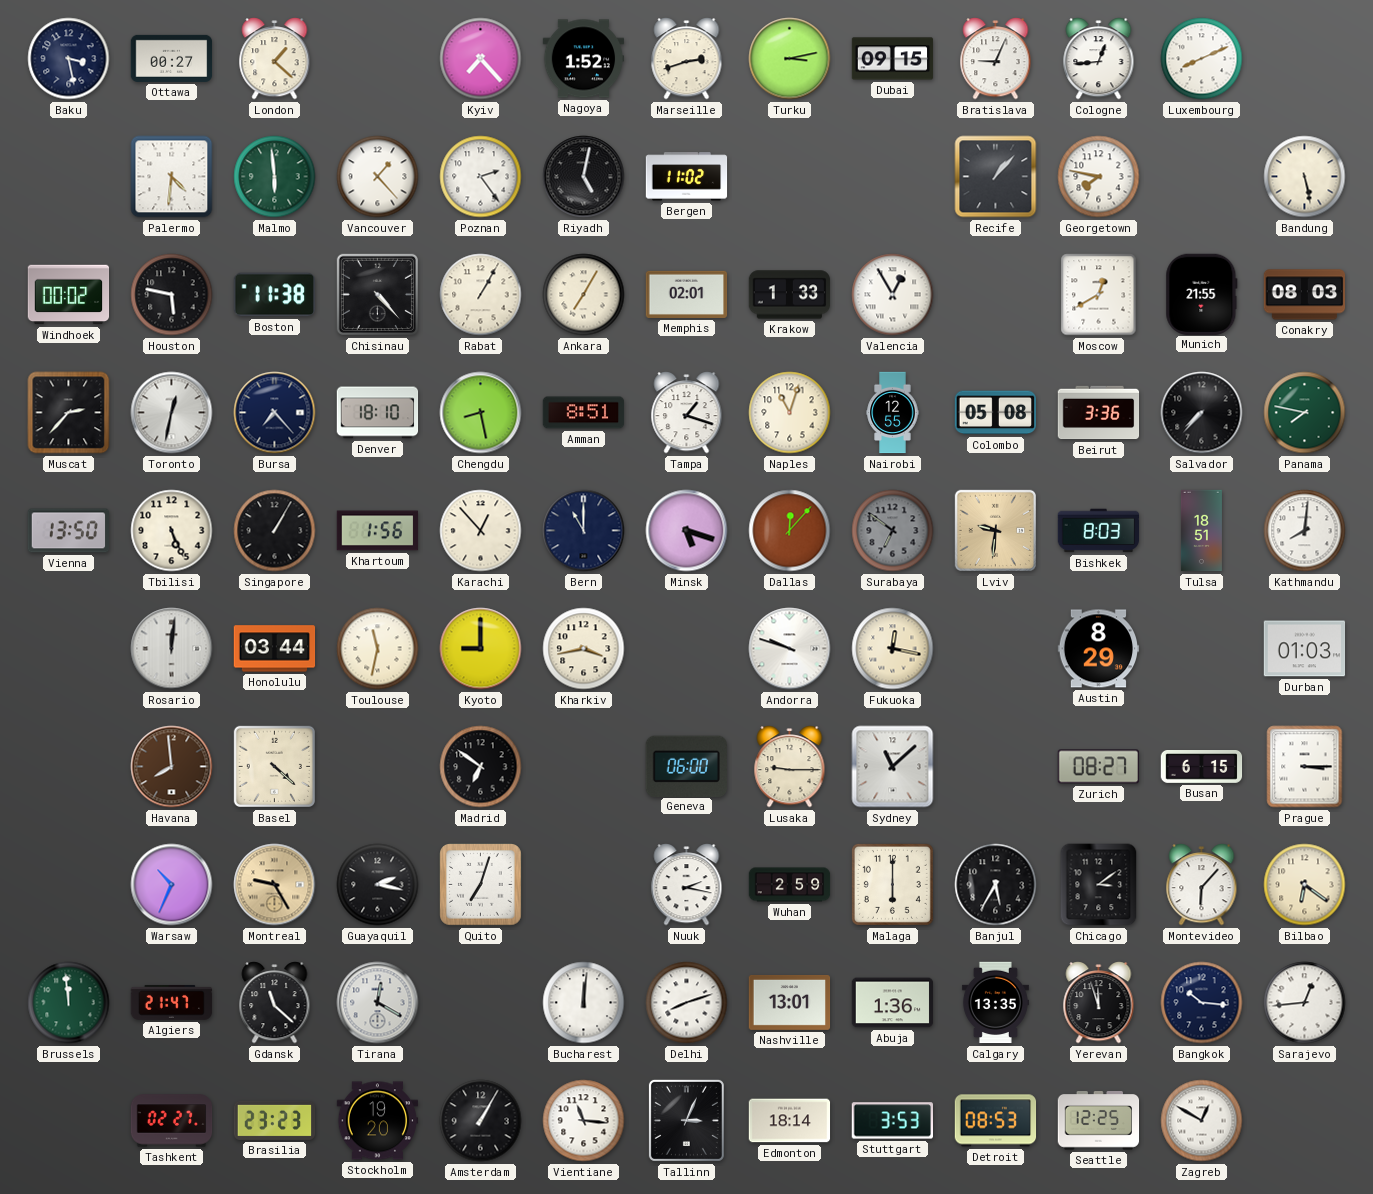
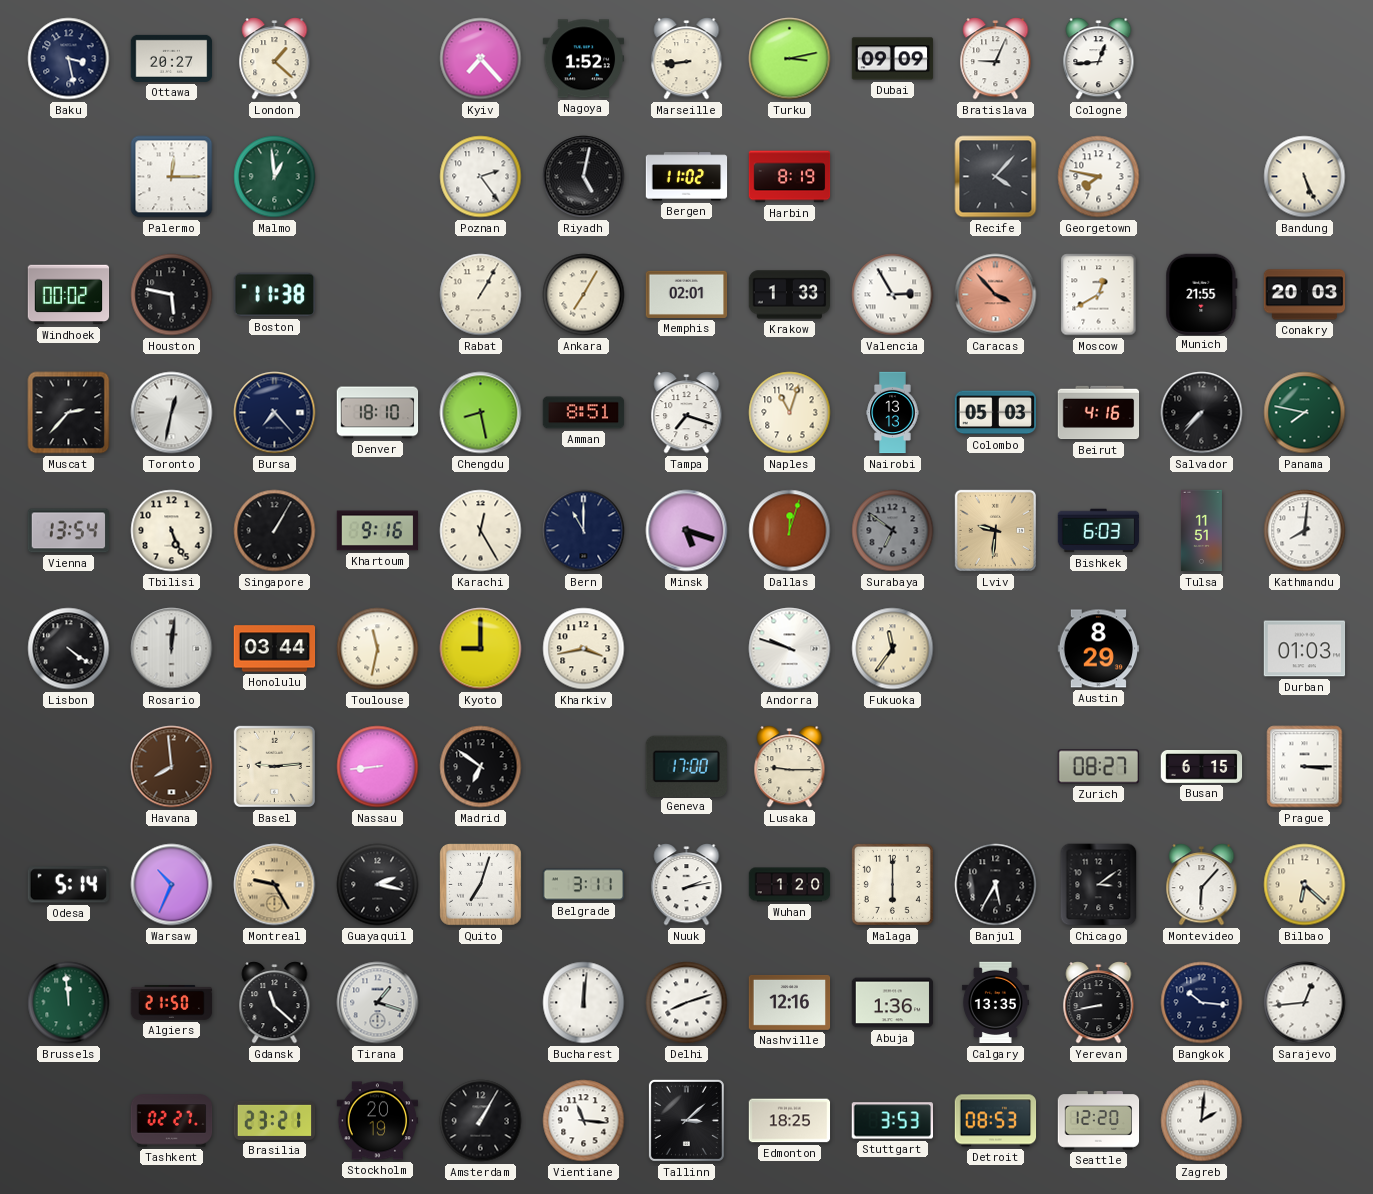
Ottawa: 00:27 -> 20:27 (172, 58)
Marseille: 2:42 -> 8:44 (687, 59)
Dubai: 09:15 -> 09:09 (893, 59)
Luxembourg: 8:11 -> none (1202, 59)
Palermo: 4:31 -> 12:15 (172, 177)
Malmo: 5:59 -> 12:59 (275, 177)
Vancouver: 1:23 -> none (378, 177)
Harbin: none -> 8:19 (790, 177)
Recife: 1:07 -> 4:07 (996, 177)
Bandung: 5:28 -> 5:26 (1305, 177)
Chisinau: 4:23 -> none (377, 294)
Valencia: 12:55 -> 2:55 (893, 295)
Caracas: none -> 3:53 (996, 295)
Conakry: 08:03 -> 20:03 (1305, 295)
Tampa: 1:18 -> 7:18 (687, 413)
Nairobi: 12:55 -> 13:13 (893, 413)
Colombo: 05:08 -> 05:03 (995, 413)
Beirut: 3:36 -> 4:16 (1099, 413)
Vienna: 13:50 -> 13:54 (69, 531)
Khartoum: 1:56 -> 9:16 (378, 531)
Karachi: 12:53 -> 12:25 (481, 531)
Dallas: 12:07 -> 12:03 (790, 531)
Bishkek: 8:03 -> 6:03 (1099, 531)
Tulsa: 18:51 -> 11:51 (1201, 531)
Lisbon: none -> 4:21 (69, 649)
Fukuoka: 12:17 -> 11:36 (893, 649)
Basel: 4:22 -> 9:14 (274, 766)
Nassau: none -> 8:44 (378, 767)
Geneva: 06:00 -> 17:00 (686, 766)
Sydney: 11:08 -> none (893, 767)
Odesa: none -> 5:14 (68, 885)
Belgrade: none -> 3:11 (584, 885)
Nuuk: 2:17 -> 2:13 (687, 885)
Wuhan: 2:59 -> 1:20 (790, 885)
Bilbao: 6:21 -> 6:22 (1305, 885)
Algiers: 21:47 -> 21:50 (172, 1002)
Tirana: 12:20 -> 1:18 (378, 1003)
Nashville: 13:01 -> 12:16 (790, 1002)
Yerevan: 11:57 -> 8:43 (1099, 1003)
Brasilia: 23:23 -> 23:21 (275, 1120)
Stockholm: 19:20 -> 20:19 (378, 1121)
Tallinn: 3:04 -> 3:08 (686, 1120)
Edmonton: 18:14 -> 18:25 (790, 1121)
Seattle: 12:25 -> 12:20 (1099, 1121)
Zagreb: 12:50 -> 2:01 (1202, 1121)
